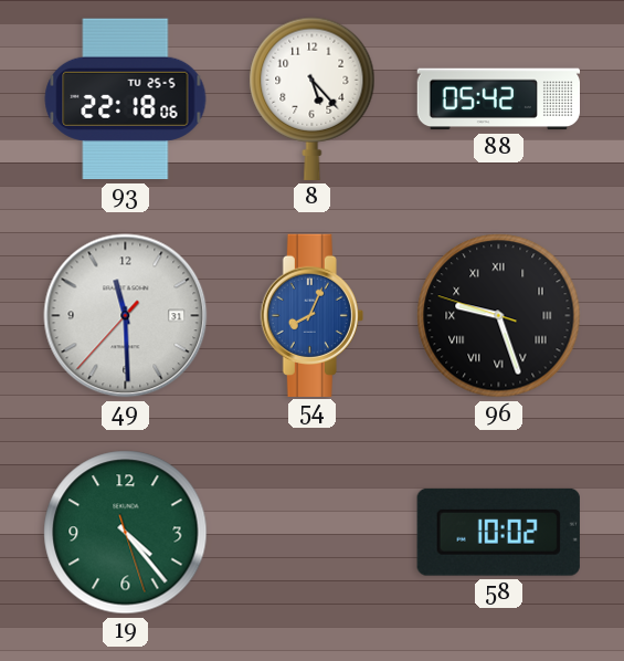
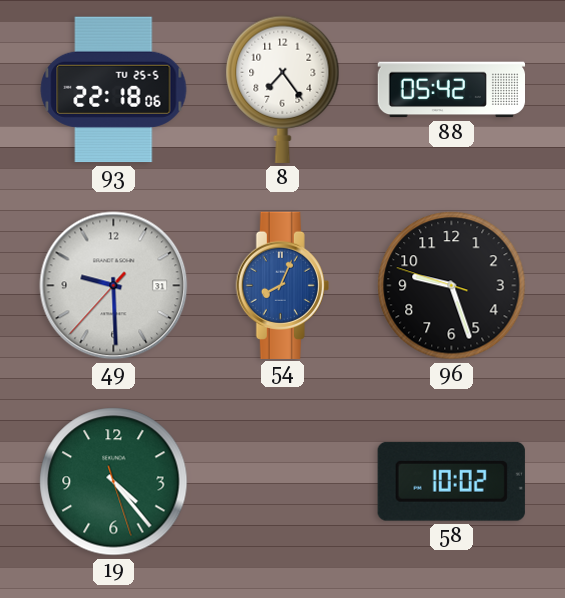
8: 5:23 -> 7:24 (283, 89)
49: 11:29 -> 9:29 (114, 286)
96 numerals: Roman -> Arabic (452, 286)
